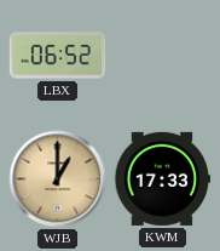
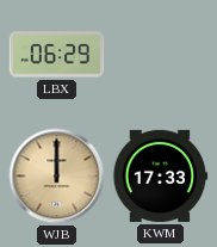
LBX: 06:52 -> 06:29 (57, 55)
WJB: 1:00 -> 12:00 (57, 177)
